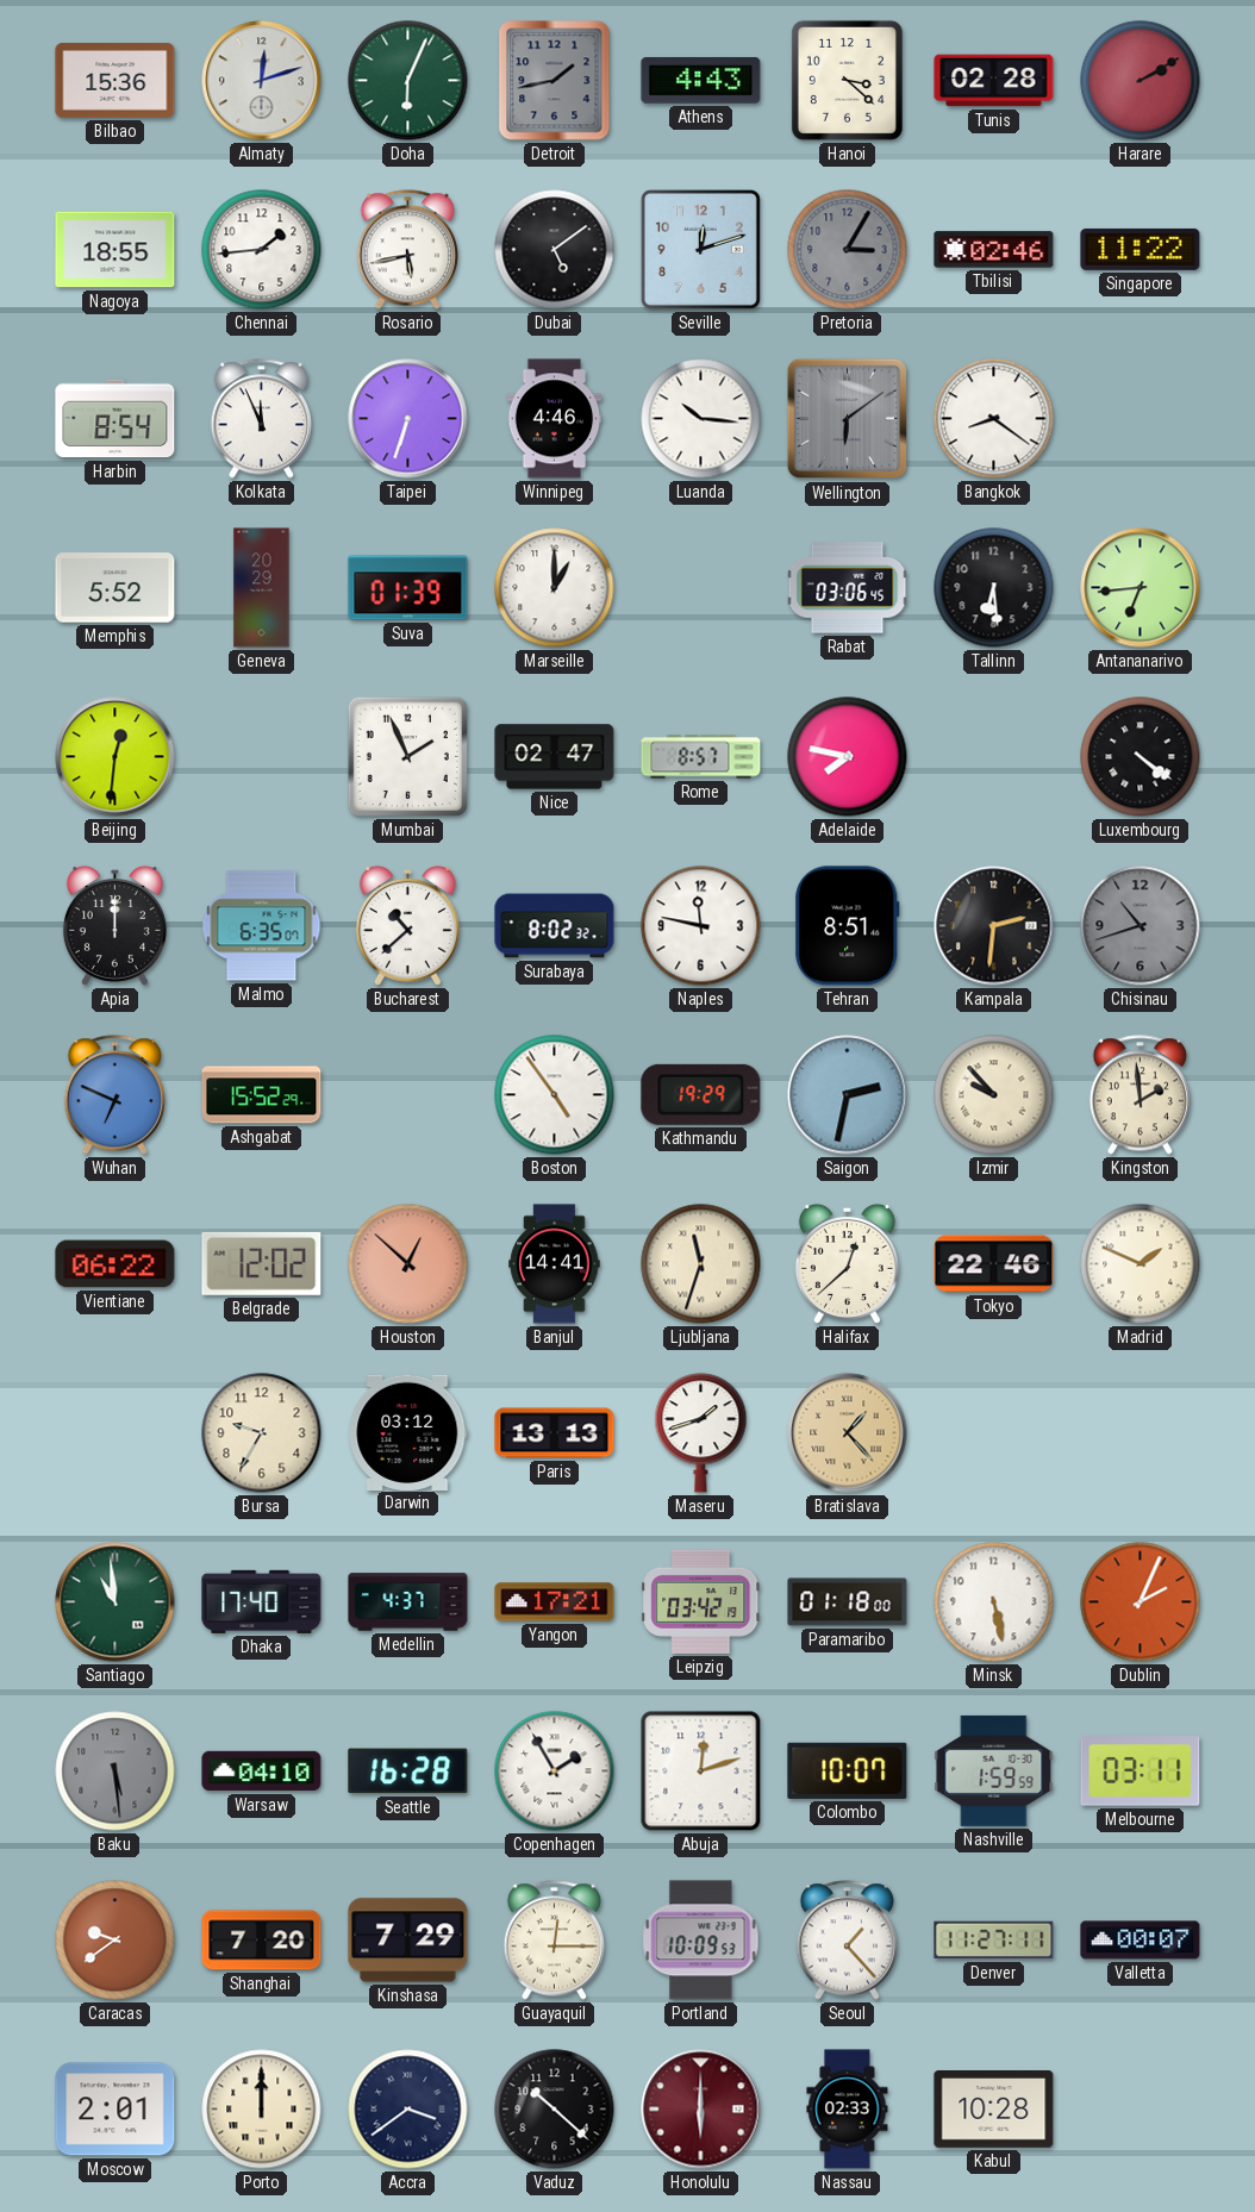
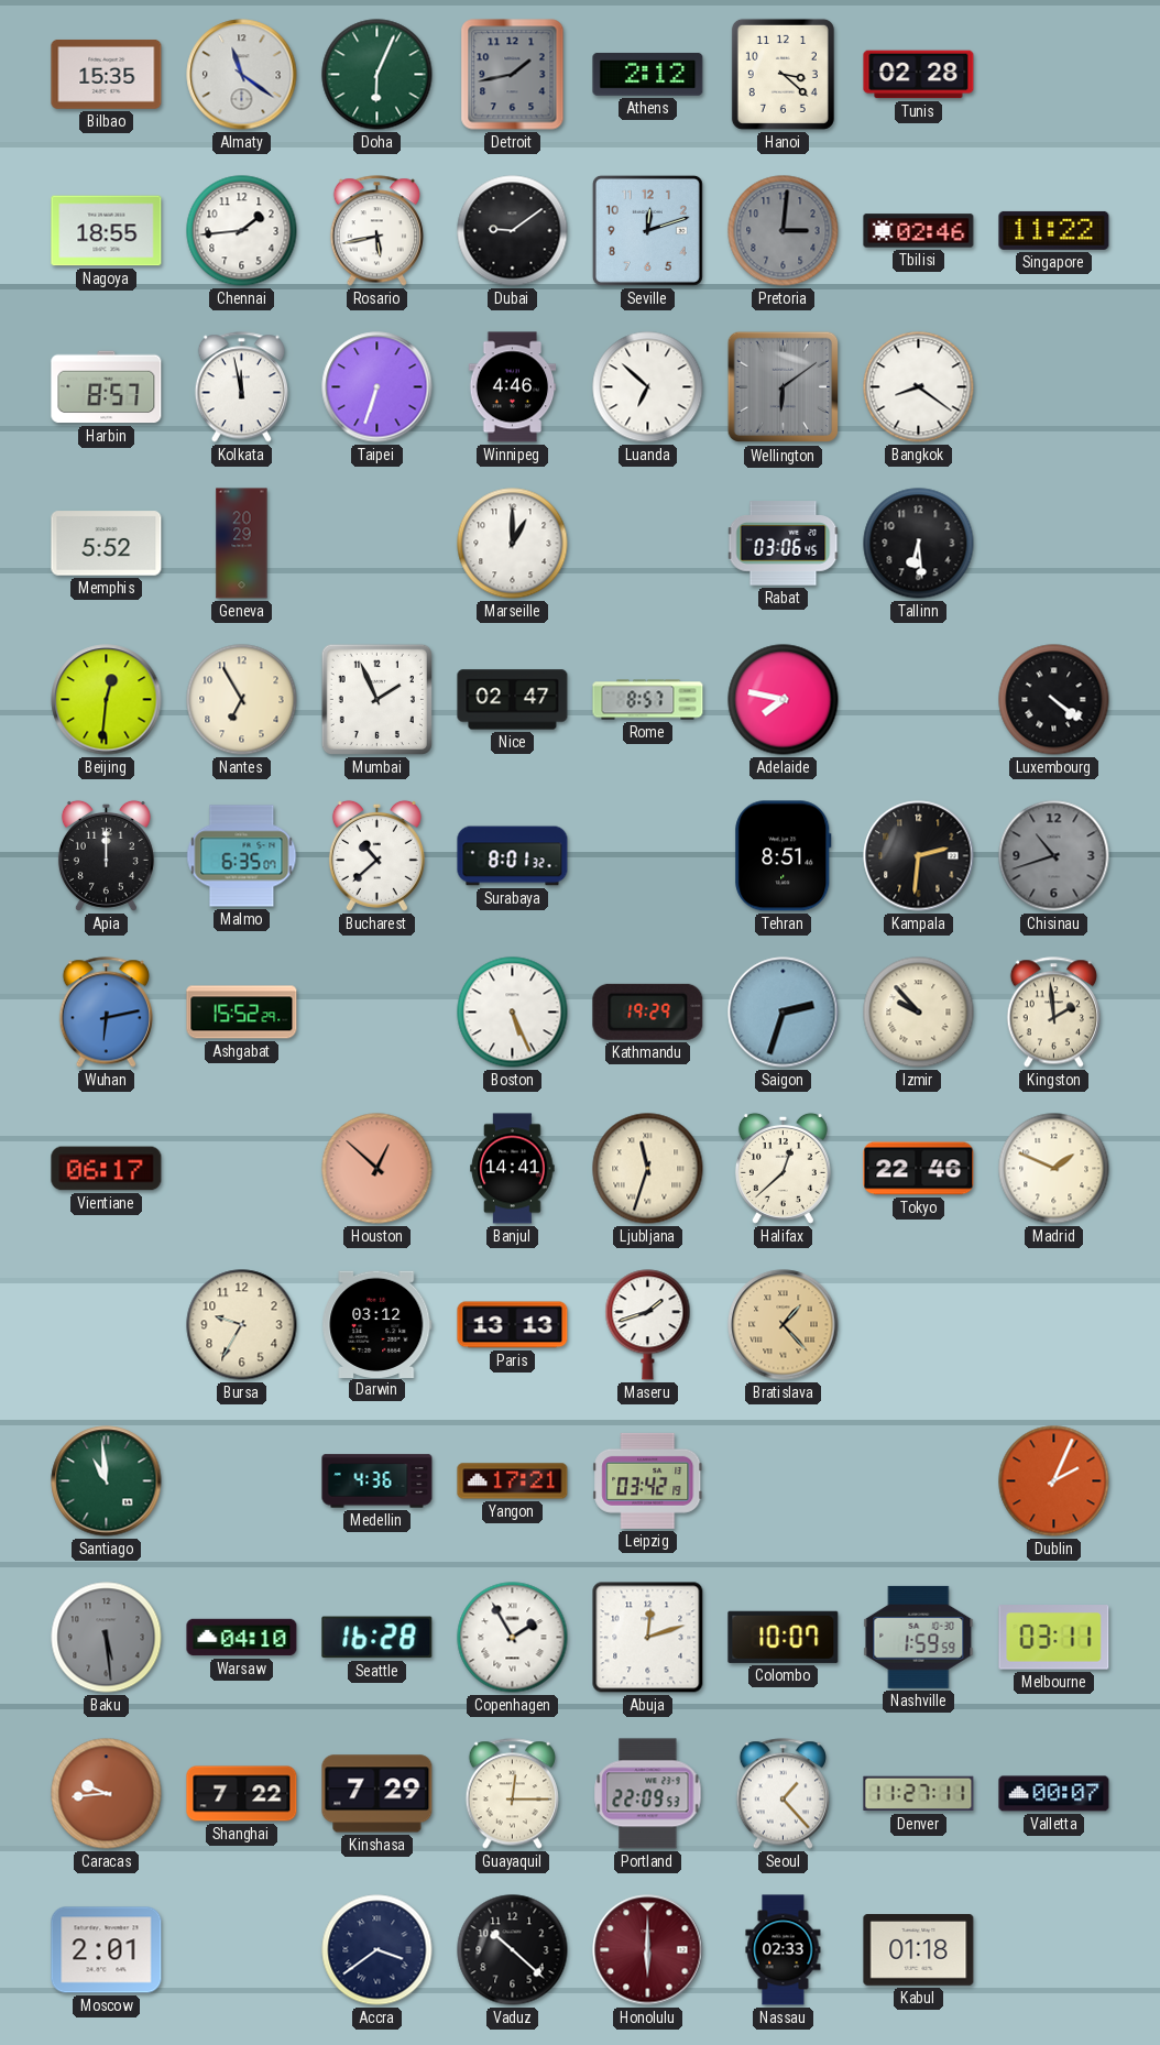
Bilbao: 15:36 -> 15:35 (107, 74)
Almaty: 12:12 -> 11:21 (242, 75)
Athens: 4:43 -> 2:12 (648, 75)
Harare: 2:10 -> none (1141, 81)
Dubai: 5:09 -> 9:09 (513, 231)
Pretoria: 3:05 -> 3:01 (784, 231)
Harbin: 8:54 -> 8:57 (107, 387)
Kolkata: 11:56 -> 11:58 (241, 387)
Luanda: 10:16 -> 6:52 (648, 387)
Suva: 01:39 -> none (408, 588)
Antananarivo: 6:44 -> none (1141, 588)
Nantes: none -> 6:55 (242, 700)
Surabaya: 8:02 -> 8:01 (513, 856)
Naples: 11:47 -> none (701, 926)
Wuhan: 6:49 -> 6:13 (106, 1013)
Boston: 4:54 -> 5:26 (513, 1013)
Saigon: 2:32 -> 2:33 (784, 1013)
Vientiane: 06:22 -> 06:17 (107, 1169)
Belgrade: 12:02 -> none (262, 1263)
Dhaka: 17:40 -> none (262, 1601)
Medellin: 4:37 -> 4:36 (377, 1481)
Paramaribo: 01:18 -> none (848, 1602)
Minsk: 5:28 -> none (994, 1602)
Caracas: 9:39 -> 9:44 (107, 1794)
Shanghai: 7:20 -> 7:22 (242, 1794)
Portland: 10:09 -> 22:09 (648, 1794)
Porto: 12:00 -> none (262, 2110)
Kabul: 10:28 -> 01:18 (919, 1950)
